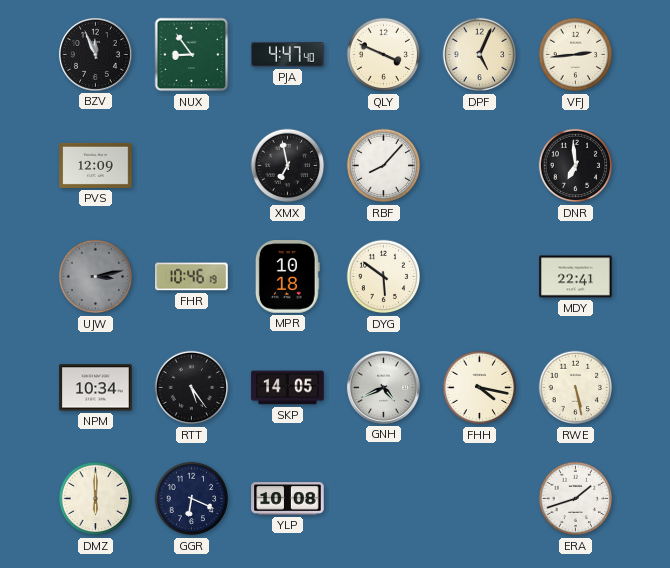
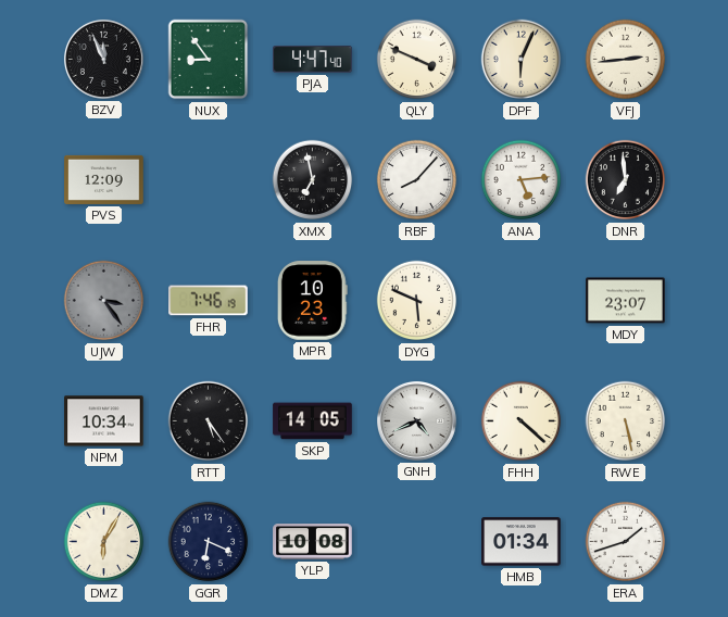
DPF: 5:04 -> 6:04 (522, 60)
ANA: none -> 5:14 (522, 180)
UJW: 3:13 -> 3:24 (104, 301)
FHR: 10:46 -> 7:46 (209, 301)
MPR: 10:18 -> 10:23 (312, 301)
DYG: 5:51 -> 5:49 (417, 301)
MDY: 22:41 -> 23:07 (626, 301)
FHH: 4:17 -> 4:22 (522, 421)
DMZ: 6:00 -> 6:05 (104, 542)
HMB: none -> 01:34 (522, 542)
